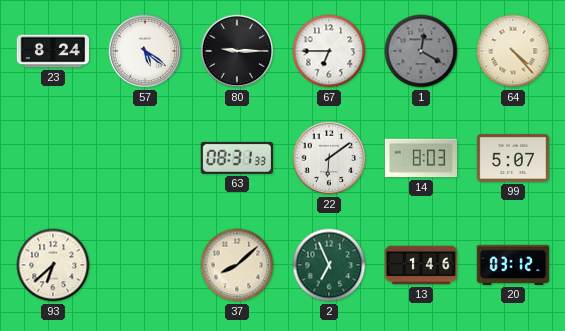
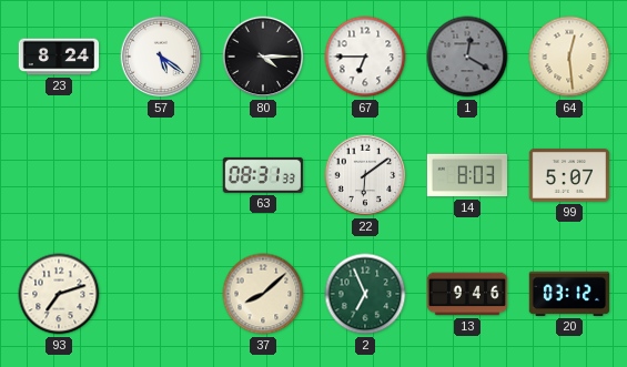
80: 9:15 -> 4:15 (263, 57)
64: 4:23 -> 12:29 (569, 57)
93: 6:38 -> 7:12 (59, 294)
13: 1:46 -> 9:46 (467, 294)
